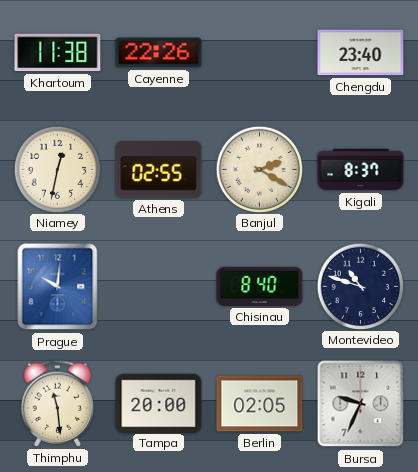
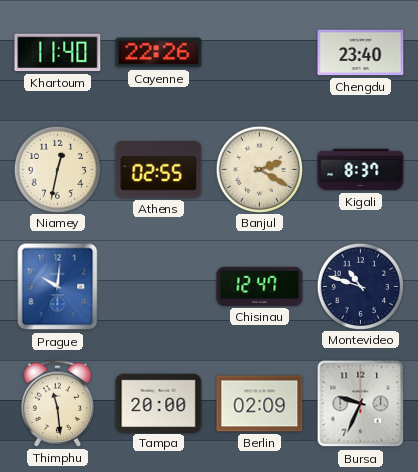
Khartoum: 11:38 -> 11:40 (58, 53)
Chisinau: 8:40 -> 12:47 (260, 286)
Berlin: 02:05 -> 02:09 (260, 404)
